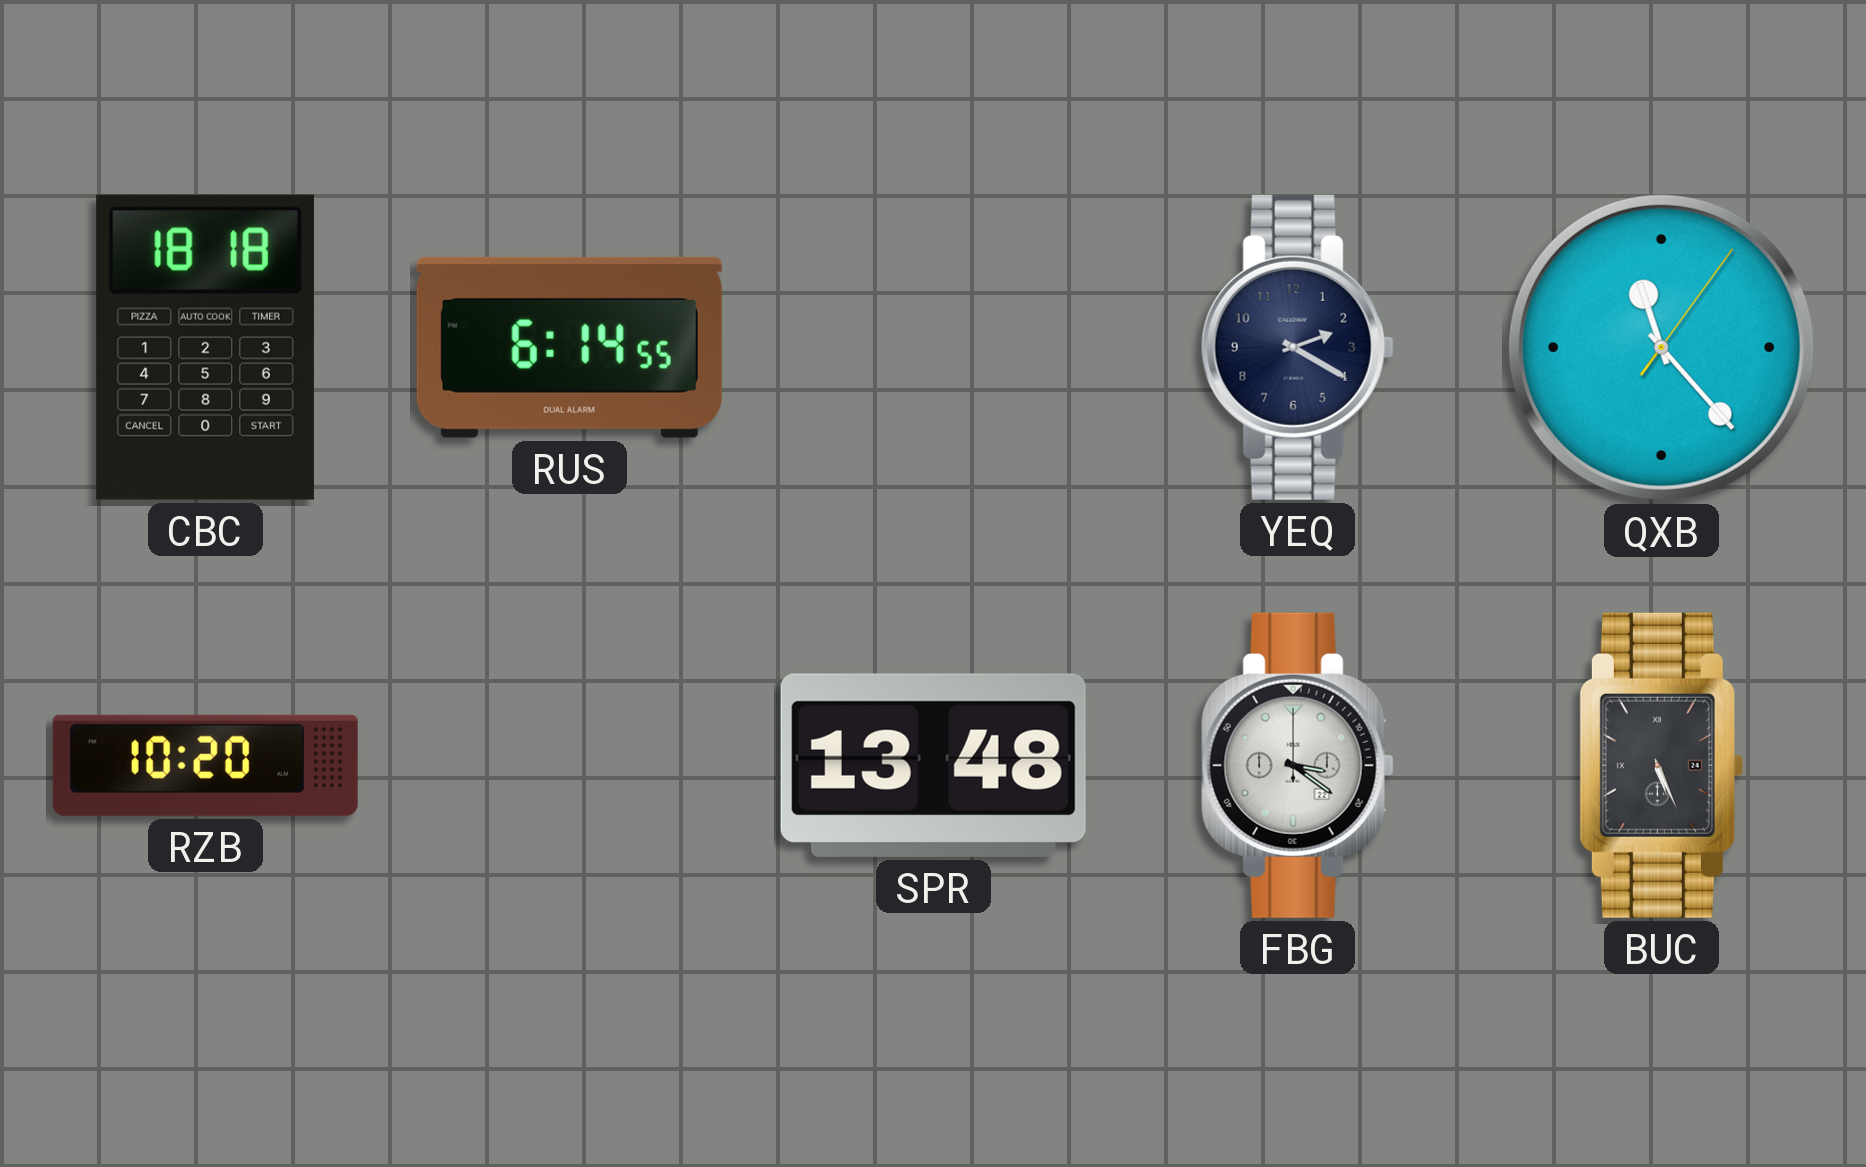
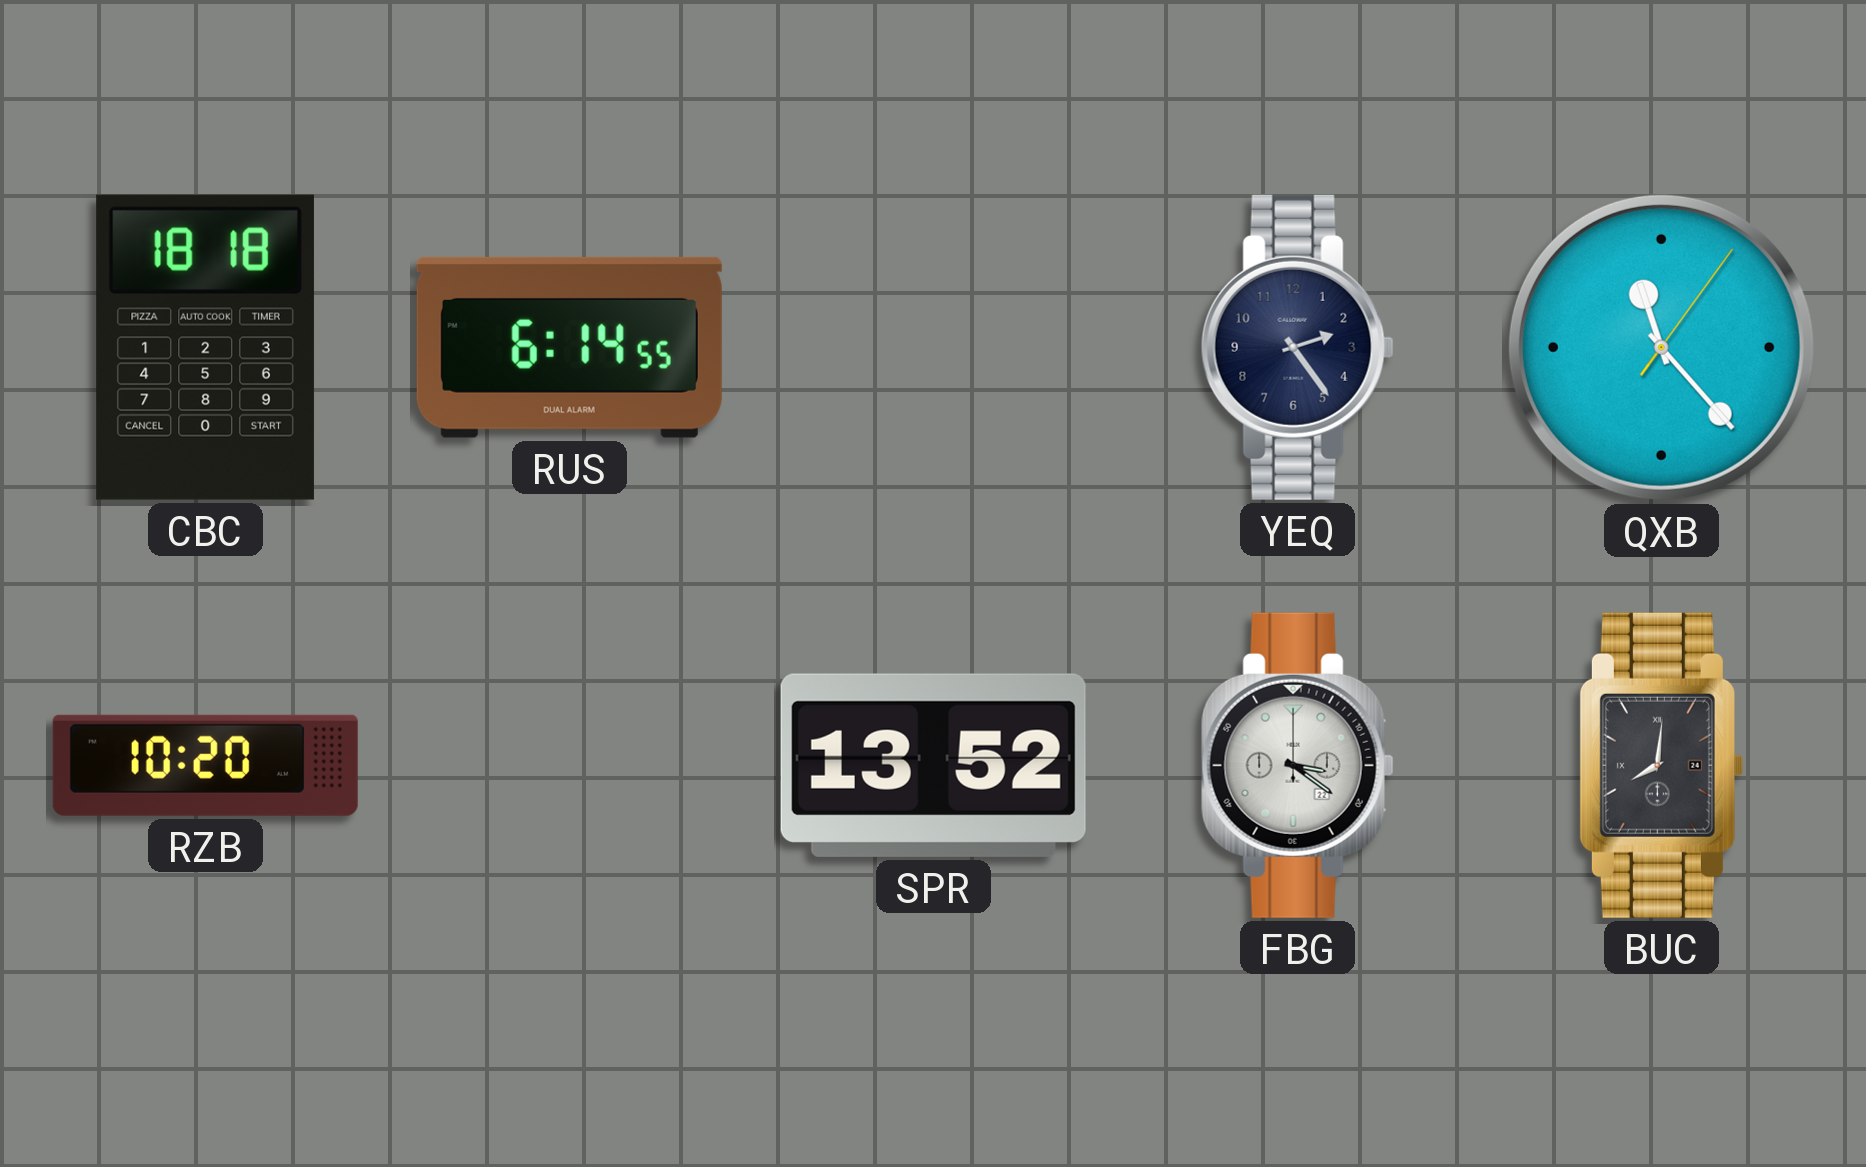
YEQ: 2:20 -> 2:24 (1297, 347)
SPR: 13:48 -> 13:52 (933, 765)
BUC: 5:26 -> 8:01 (1661, 765)
